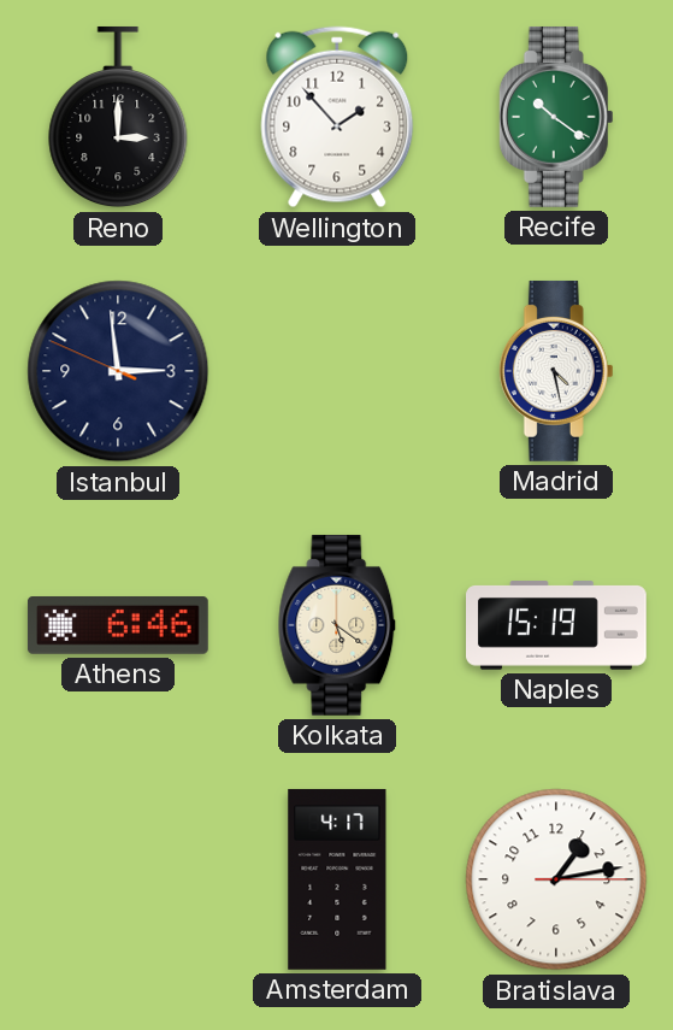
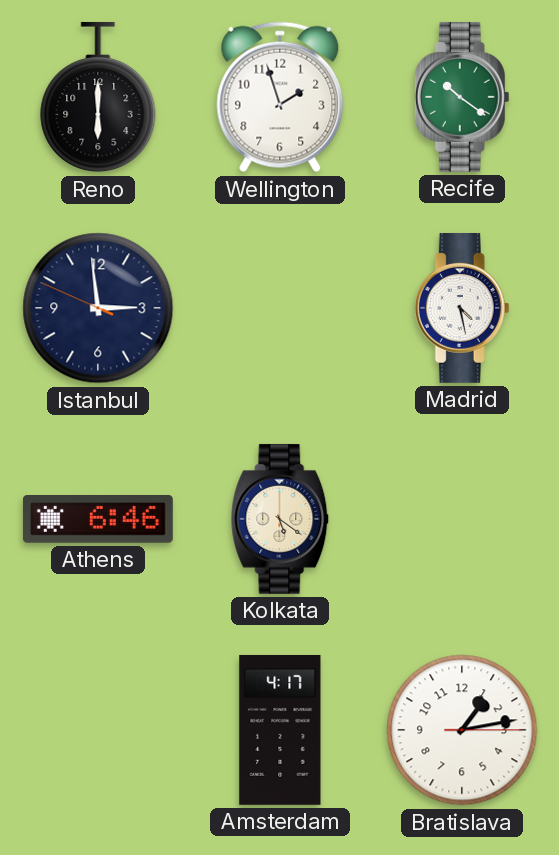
Reno: 3:00 -> 6:00 (98, 97)
Wellington: 1:53 -> 1:57 (280, 97)
Naples: 15:19 -> none (557, 625)
